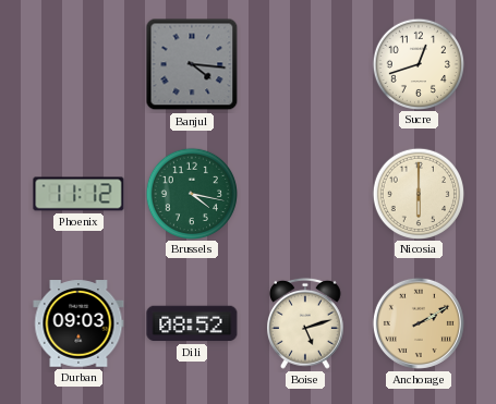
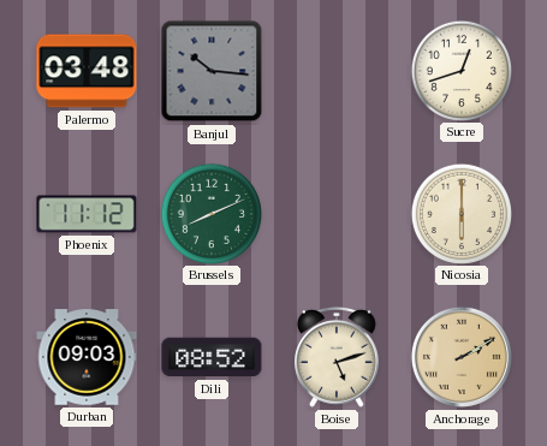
Palermo: none -> 03:48 (87, 71)
Banjul: 4:16 -> 10:16 (212, 71)
Brussels: 4:17 -> 8:11 (210, 213)
